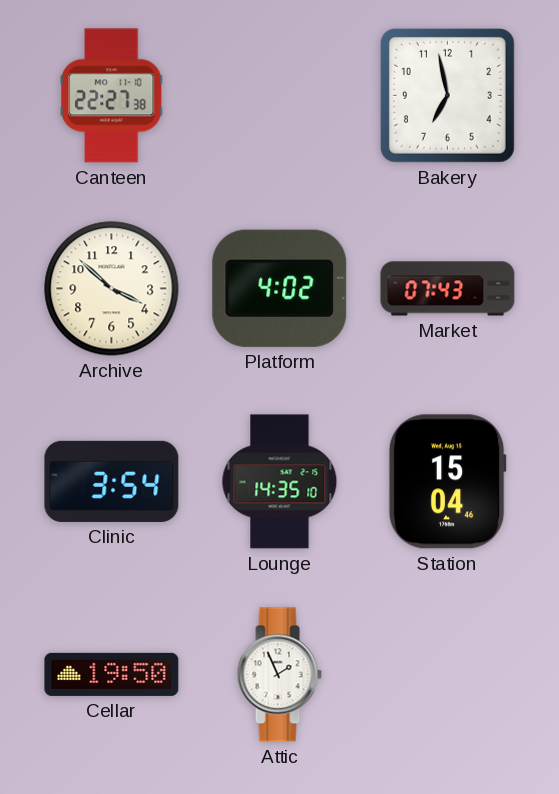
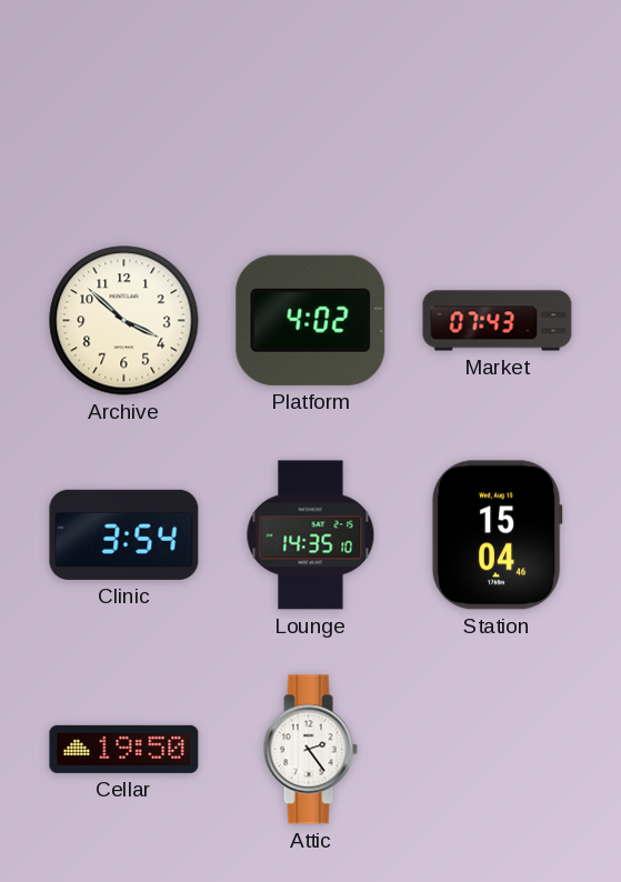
Canteen: 22:27 -> none (112, 96)
Bakery: 6:58 -> none (447, 95)
Attic: 1:56 -> 2:24 (310, 750)
